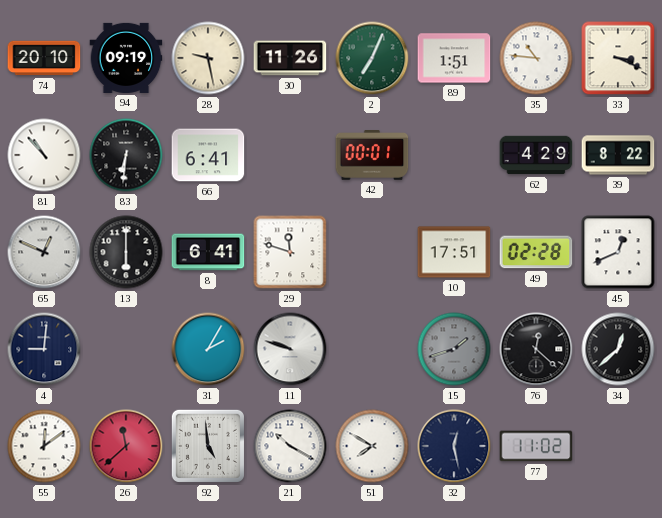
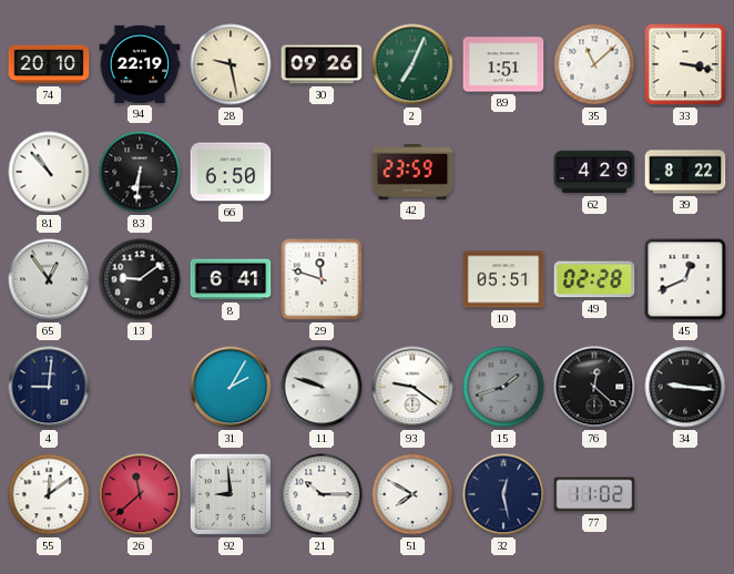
94: 09:19 -> 22:19 (140, 64)
30: 11:26 -> 09:26 (322, 64)
35: 10:46 -> 11:08 (594, 64)
33: 3:19 -> 3:17 (685, 64)
66: 6:41 -> 6:50 (231, 172)
42: 00:01 -> 23:59 (412, 172)
65: 12:49 -> 12:54 (49, 279)
13: 6:00 -> 9:09 (140, 279)
10: 17:51 -> 05:51 (503, 279)
93: none -> 9:21 (412, 387)
34: 12:38 -> 9:16 (685, 387)
92: 4:59 -> 8:59 (231, 494)
21: 10:20 -> 10:15 (322, 494)
